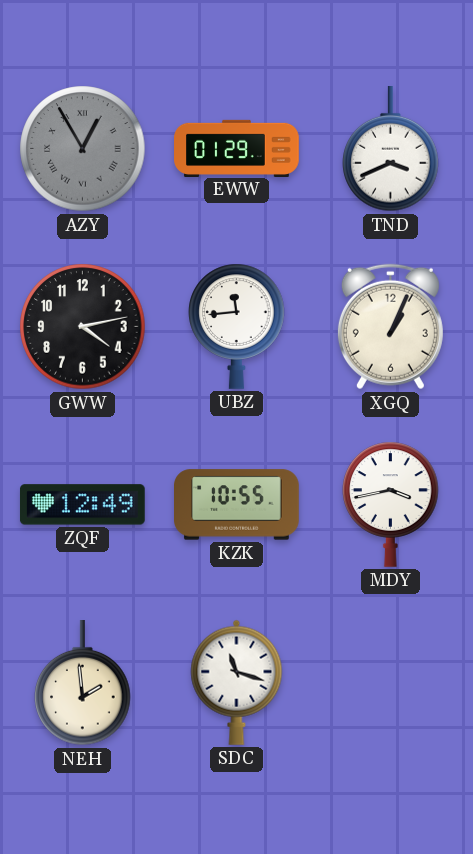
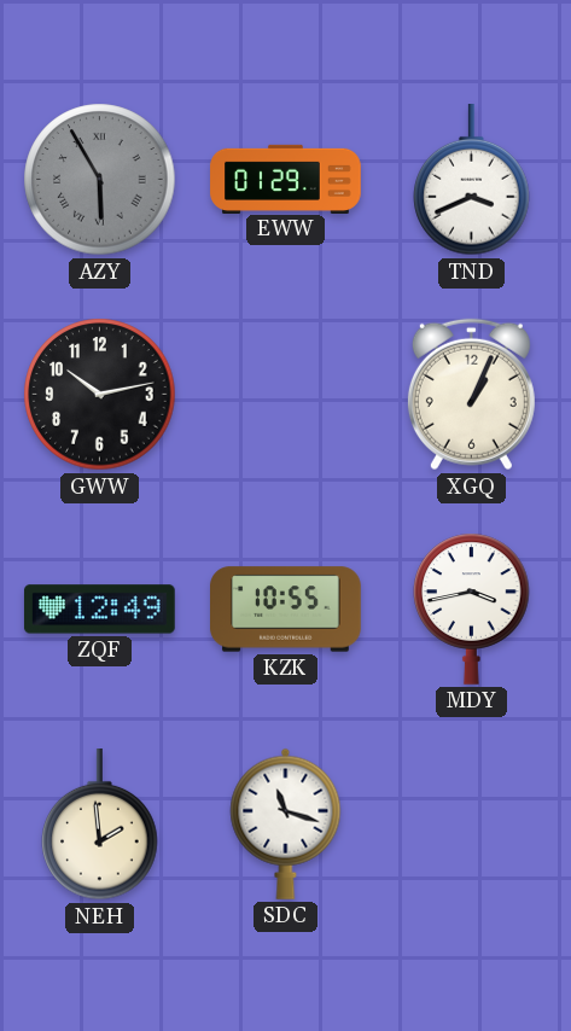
AZY: 12:55 -> 5:55 (100, 180)
GWW: 4:13 -> 10:13 (100, 395)
UBZ: 11:44 -> none (237, 326)
